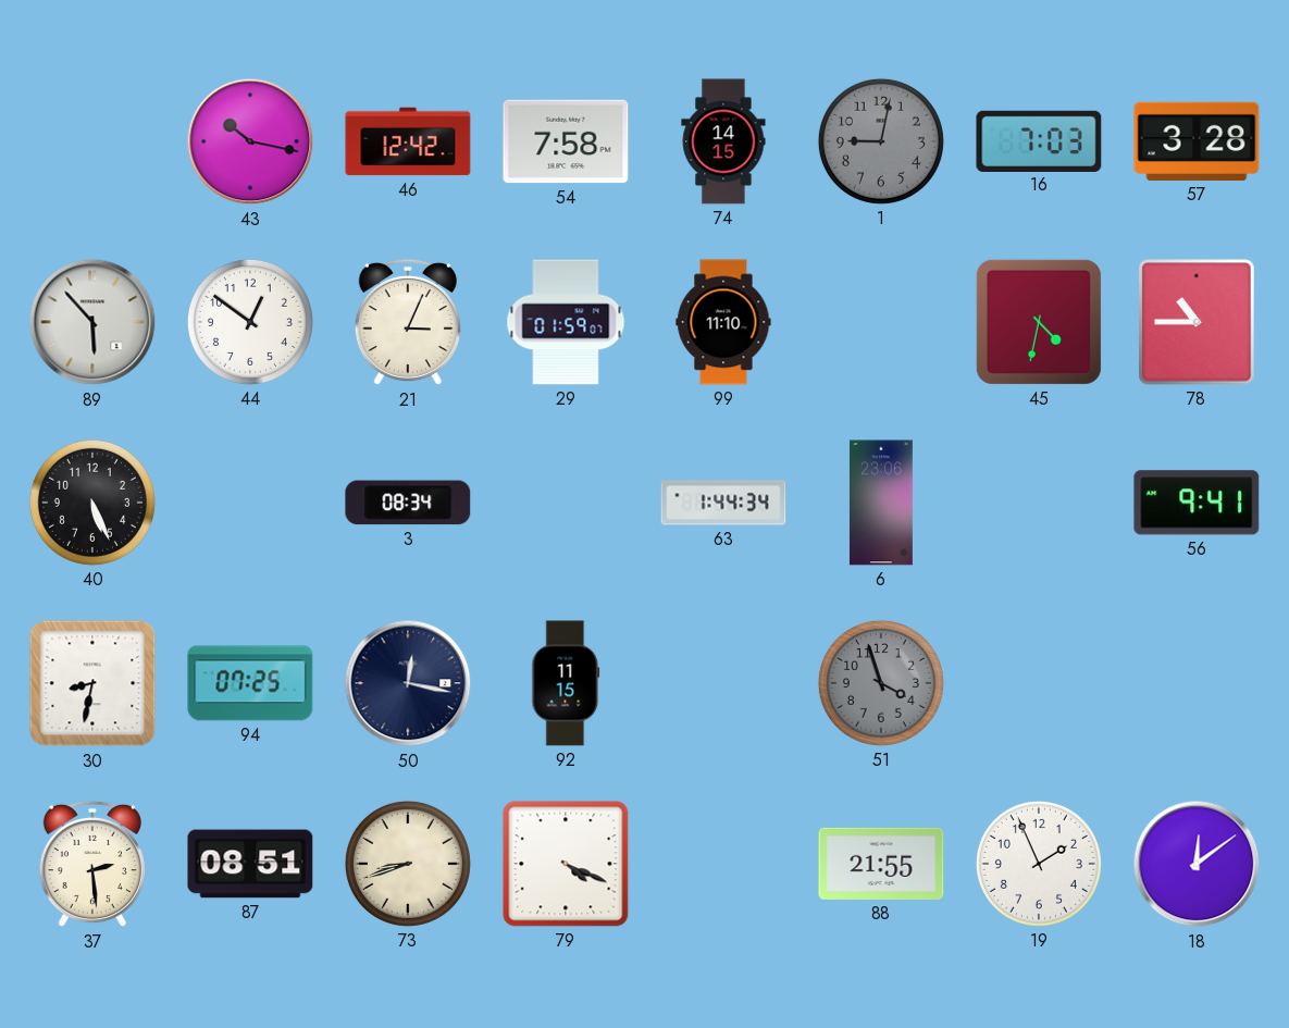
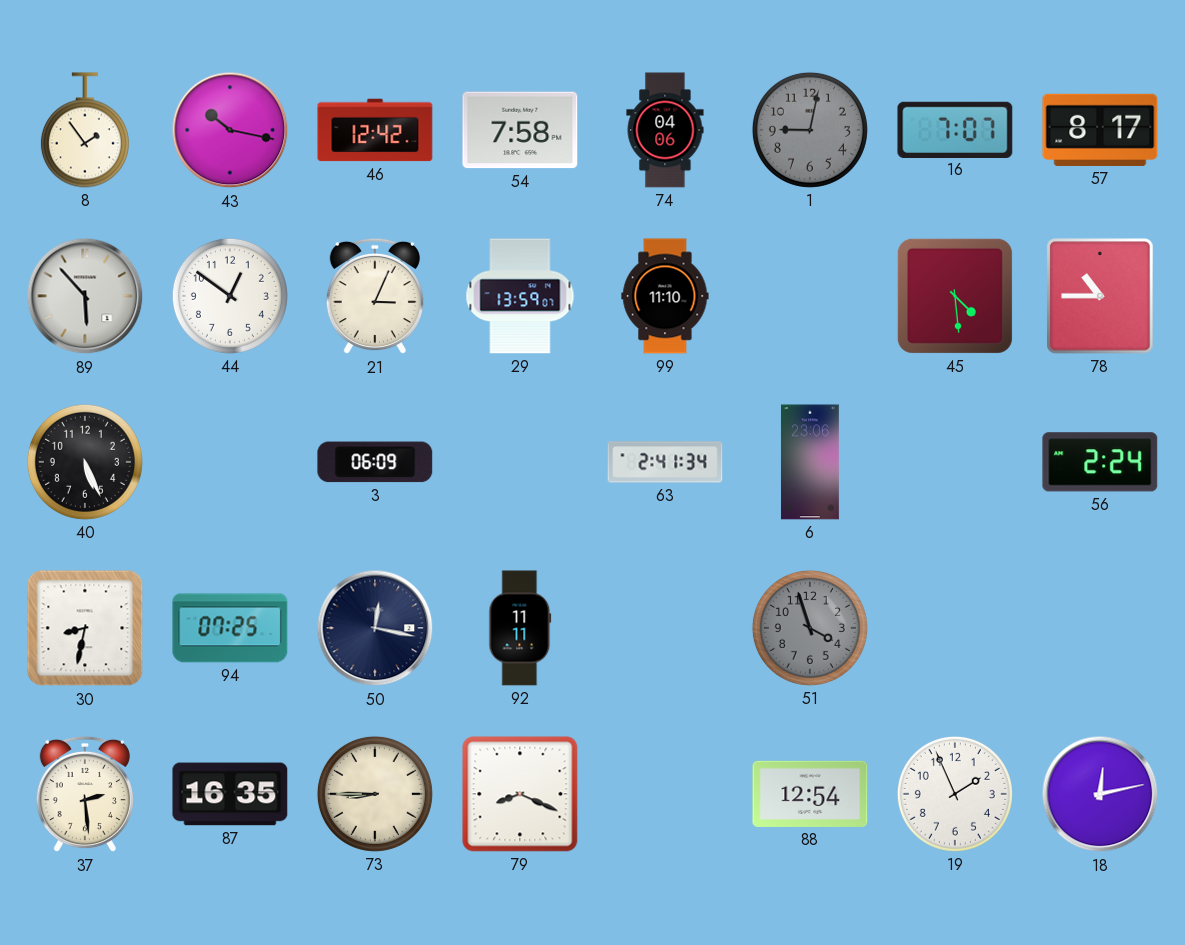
8: none -> 1:54 (85, 130)
74: 14:15 -> 04:06 (665, 130)
16: 7:03 -> 7:07 (955, 129)
57: 3:28 -> 8:17 (1100, 130)
29: 01:59 -> 13:59 (520, 296)
45: 4:32 -> 4:29 (955, 296)
3: 08:34 -> 06:09 (375, 462)
63: 1:44 -> 2:41 (665, 462)
56: 9:41 -> 2:24 (1100, 462)
92: 11:15 -> 11:11 (520, 628)
87: 08:51 -> 16:35 (230, 794)
73: 8:42 -> 8:45 (375, 794)
79: 4:19 -> 8:19 (520, 794)
88: 21:55 -> 12:54 (810, 794)
18: 12:09 -> 12:13 (1100, 794)
